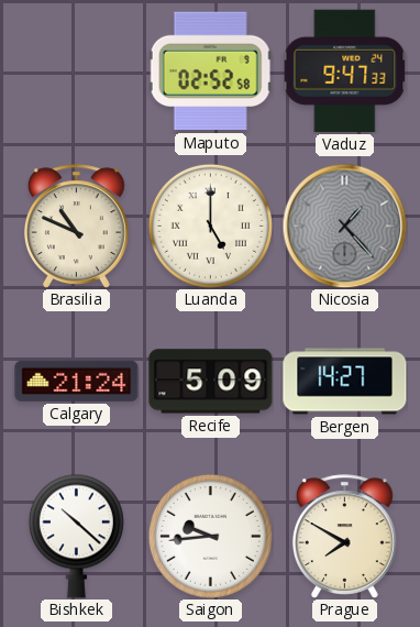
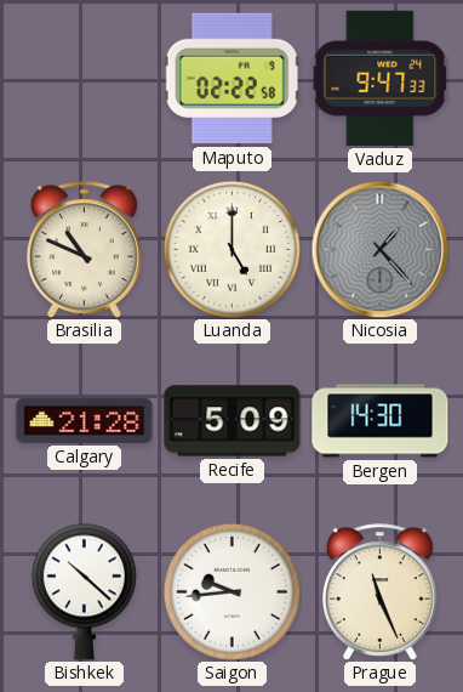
Maputo: 02:52 -> 02:22 (232, 79)
Calgary: 21:24 -> 21:28 (85, 420)
Bergen: 14:27 -> 14:30 (381, 421)
Prague: 7:50 -> 11:26 (379, 592)
